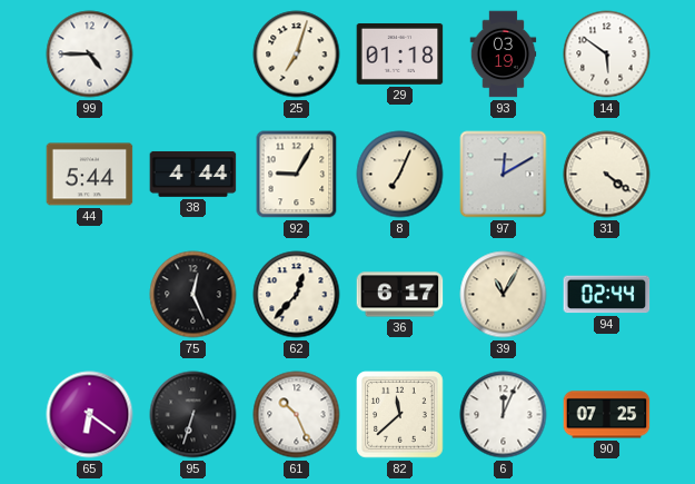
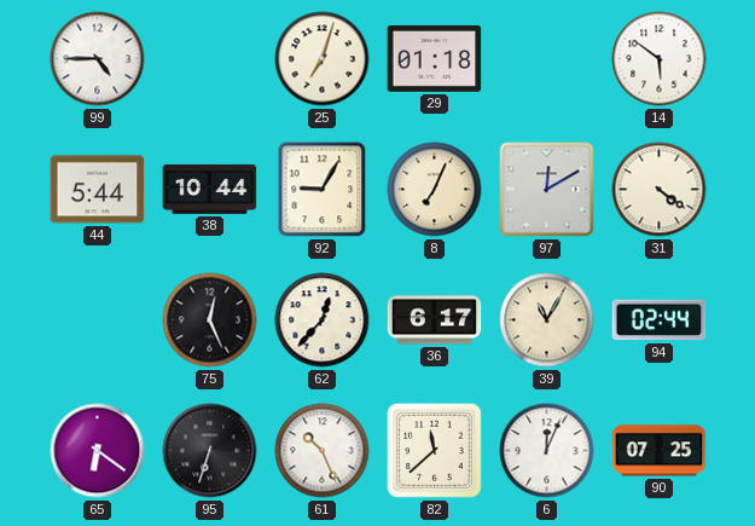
93: 03:19 -> none (504, 55)
38: 4:44 -> 10:44 (210, 189)
